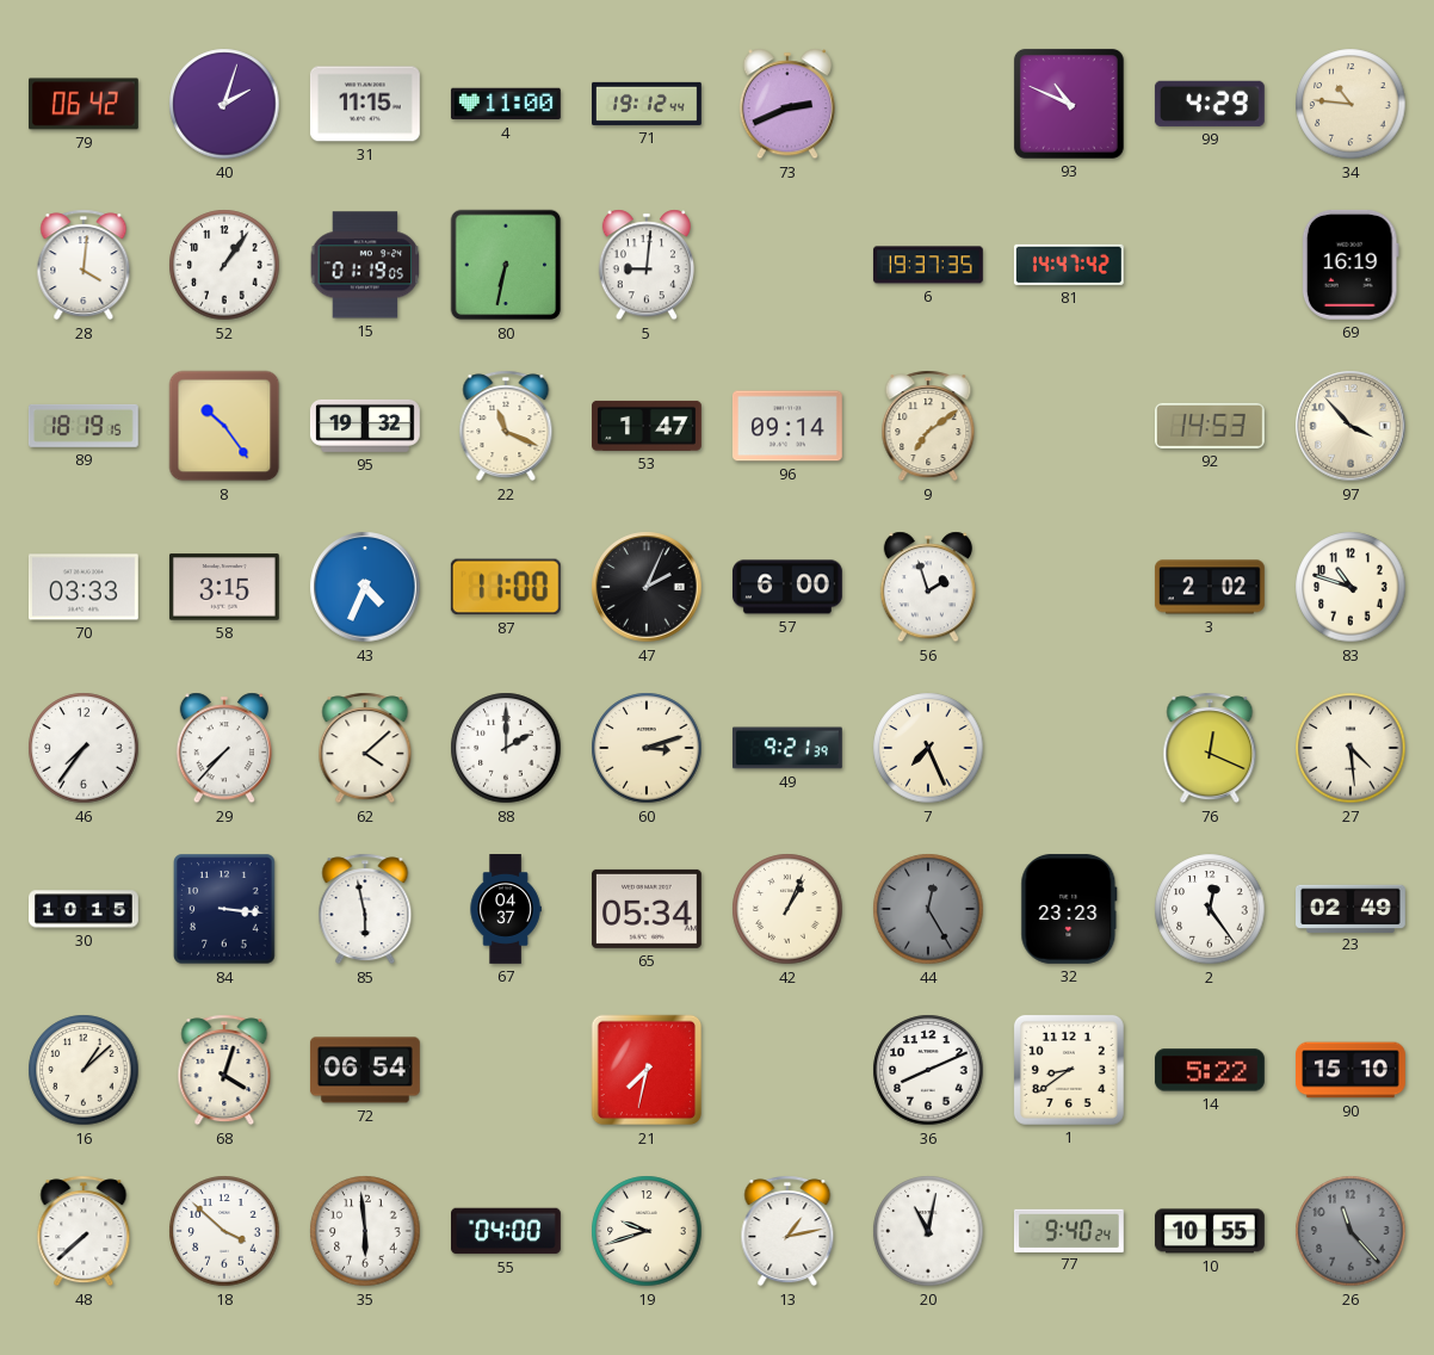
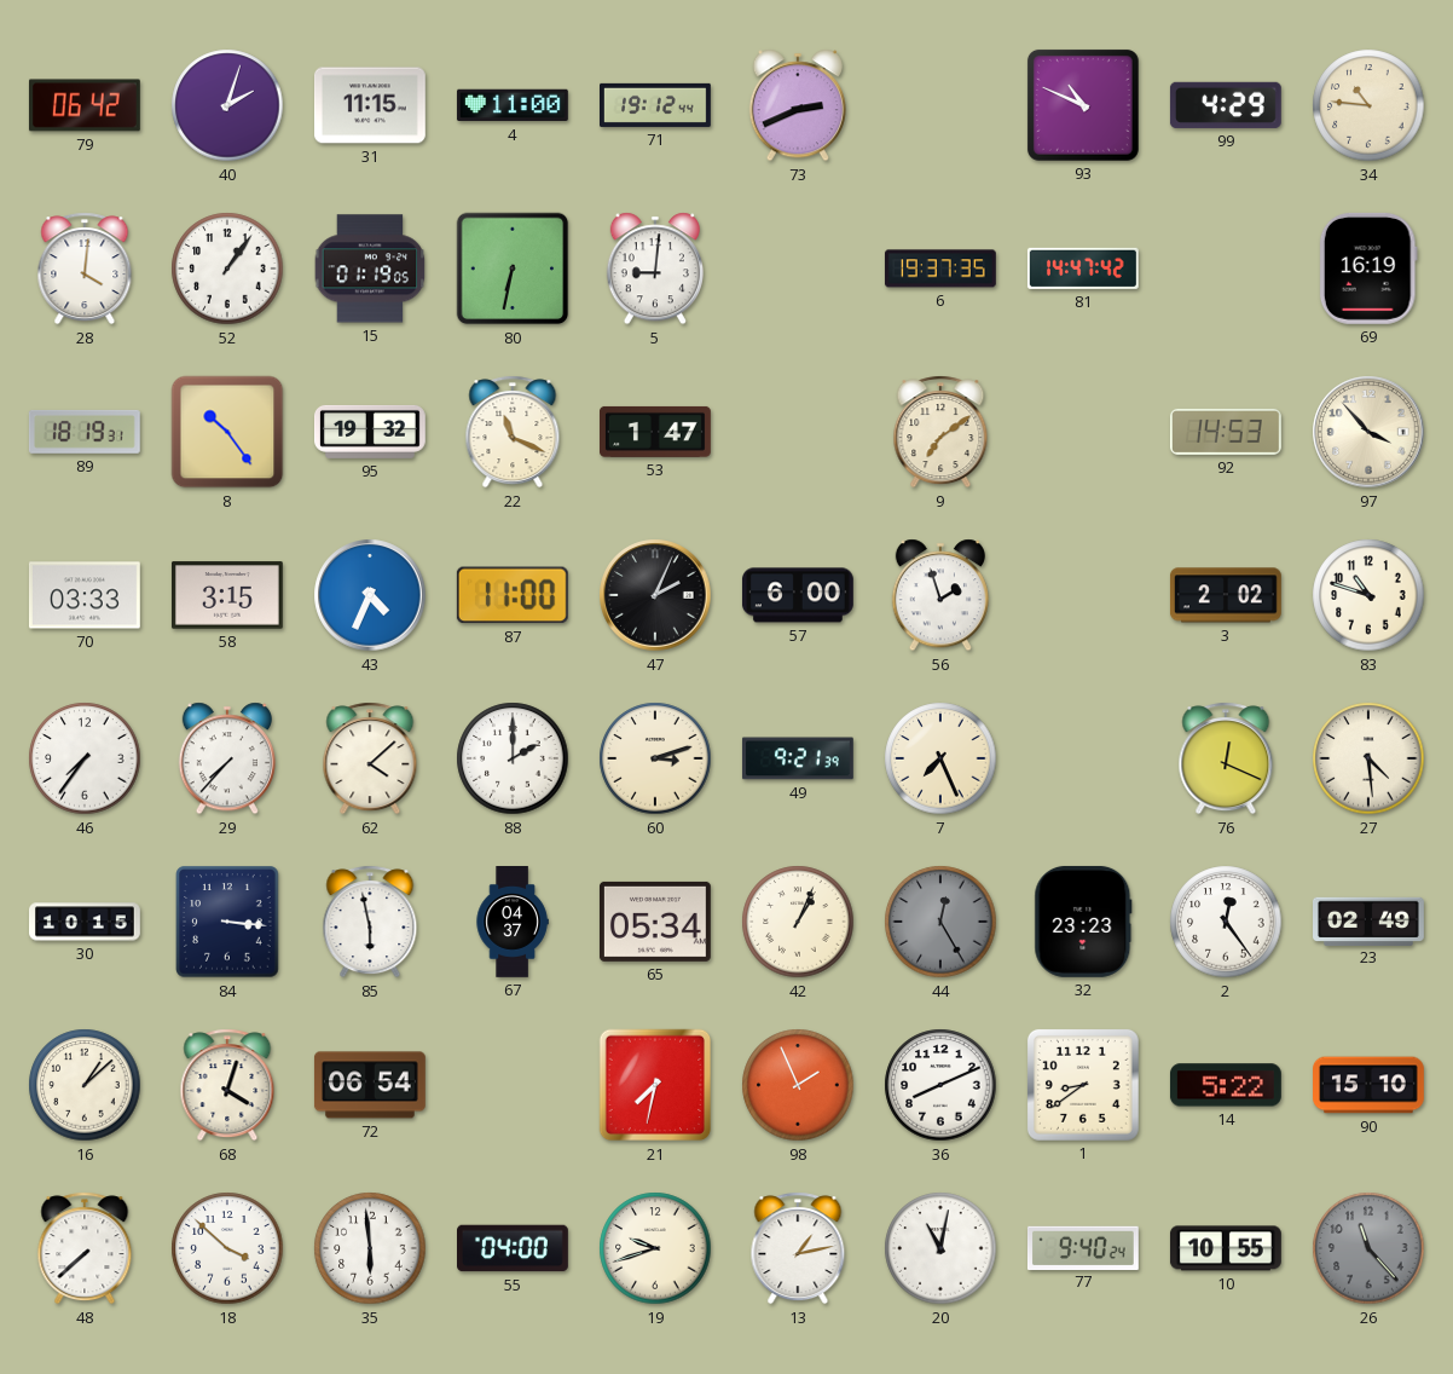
89: 18:19:15 -> 18:19:31 (85, 432)
96: 09:14 -> none (787, 426)
98: none -> 1:56 (798, 1085)
